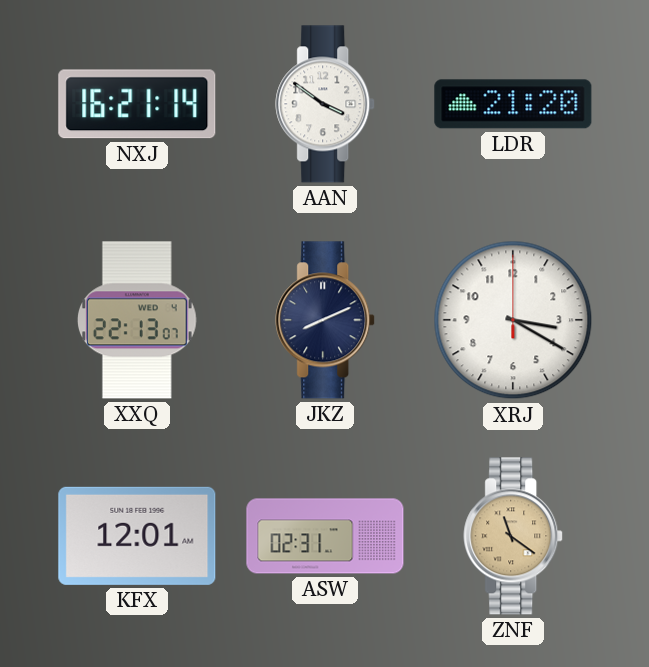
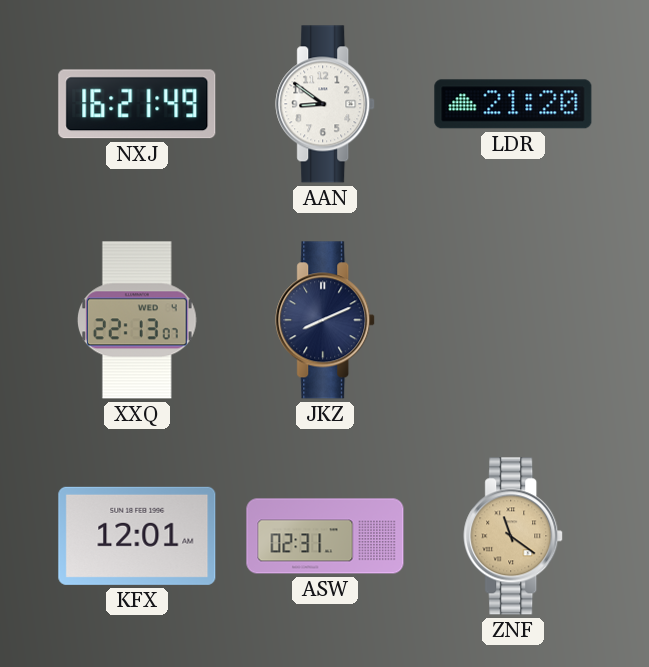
NXJ: 16:21:14 -> 16:21:49 (137, 104)
AAN: 3:51 -> 8:51 (326, 104)
XRJ: 3:20 -> none (513, 320)
